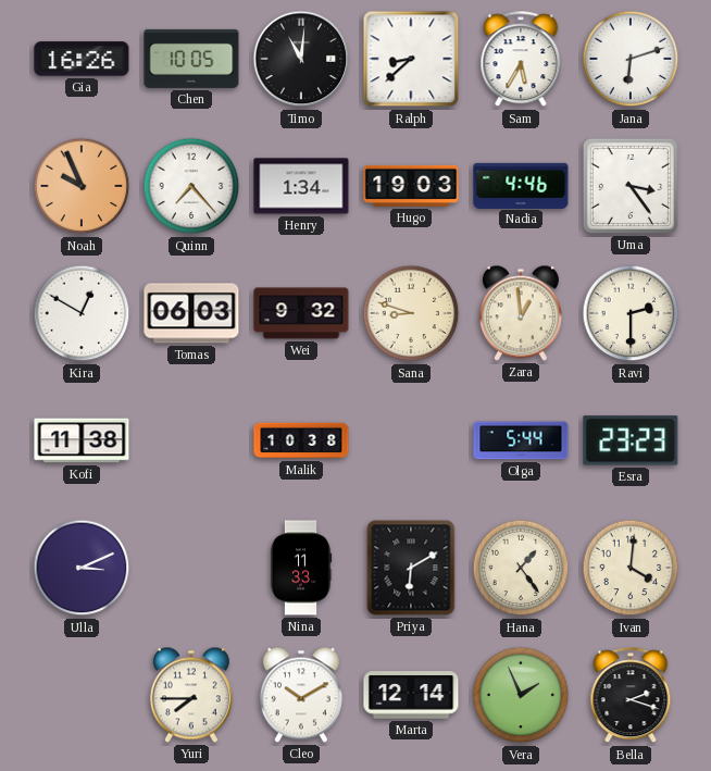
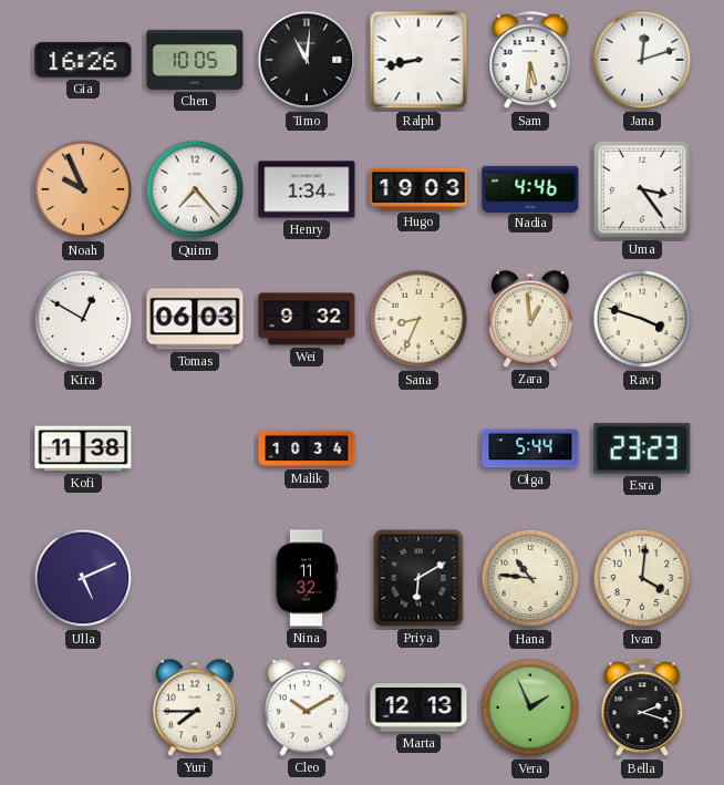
Ralph: 8:38 -> 8:43 (418, 60)
Sam: 5:35 -> 5:31 (530, 61)
Jana: 6:12 -> 12:12 (642, 60)
Sana: 8:48 -> 8:34 (418, 319)
Ravi: 2:30 -> 3:48 (642, 319)
Malik: 10:38 -> 10:34 (307, 448)
Ulla: 3:11 -> 5:11 (83, 578)
Nina: 11:33 -> 11:32 (307, 578)
Hana: 1:24 -> 10:46 (530, 578)
Marta: 12:14 -> 12:13 (418, 707)
